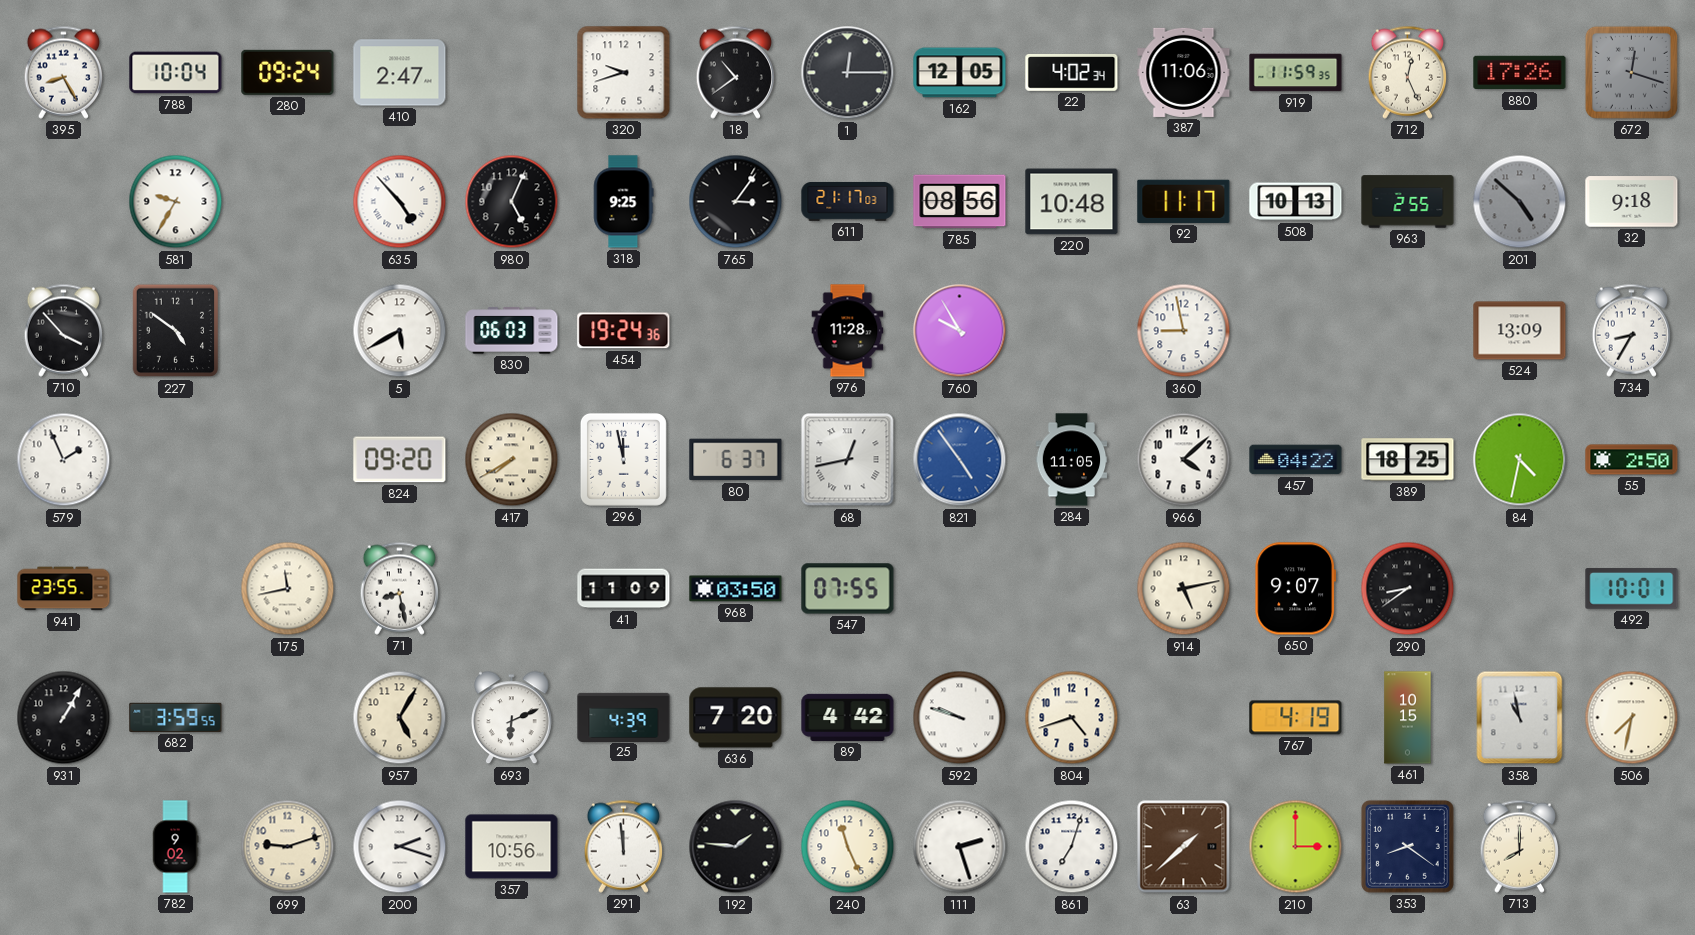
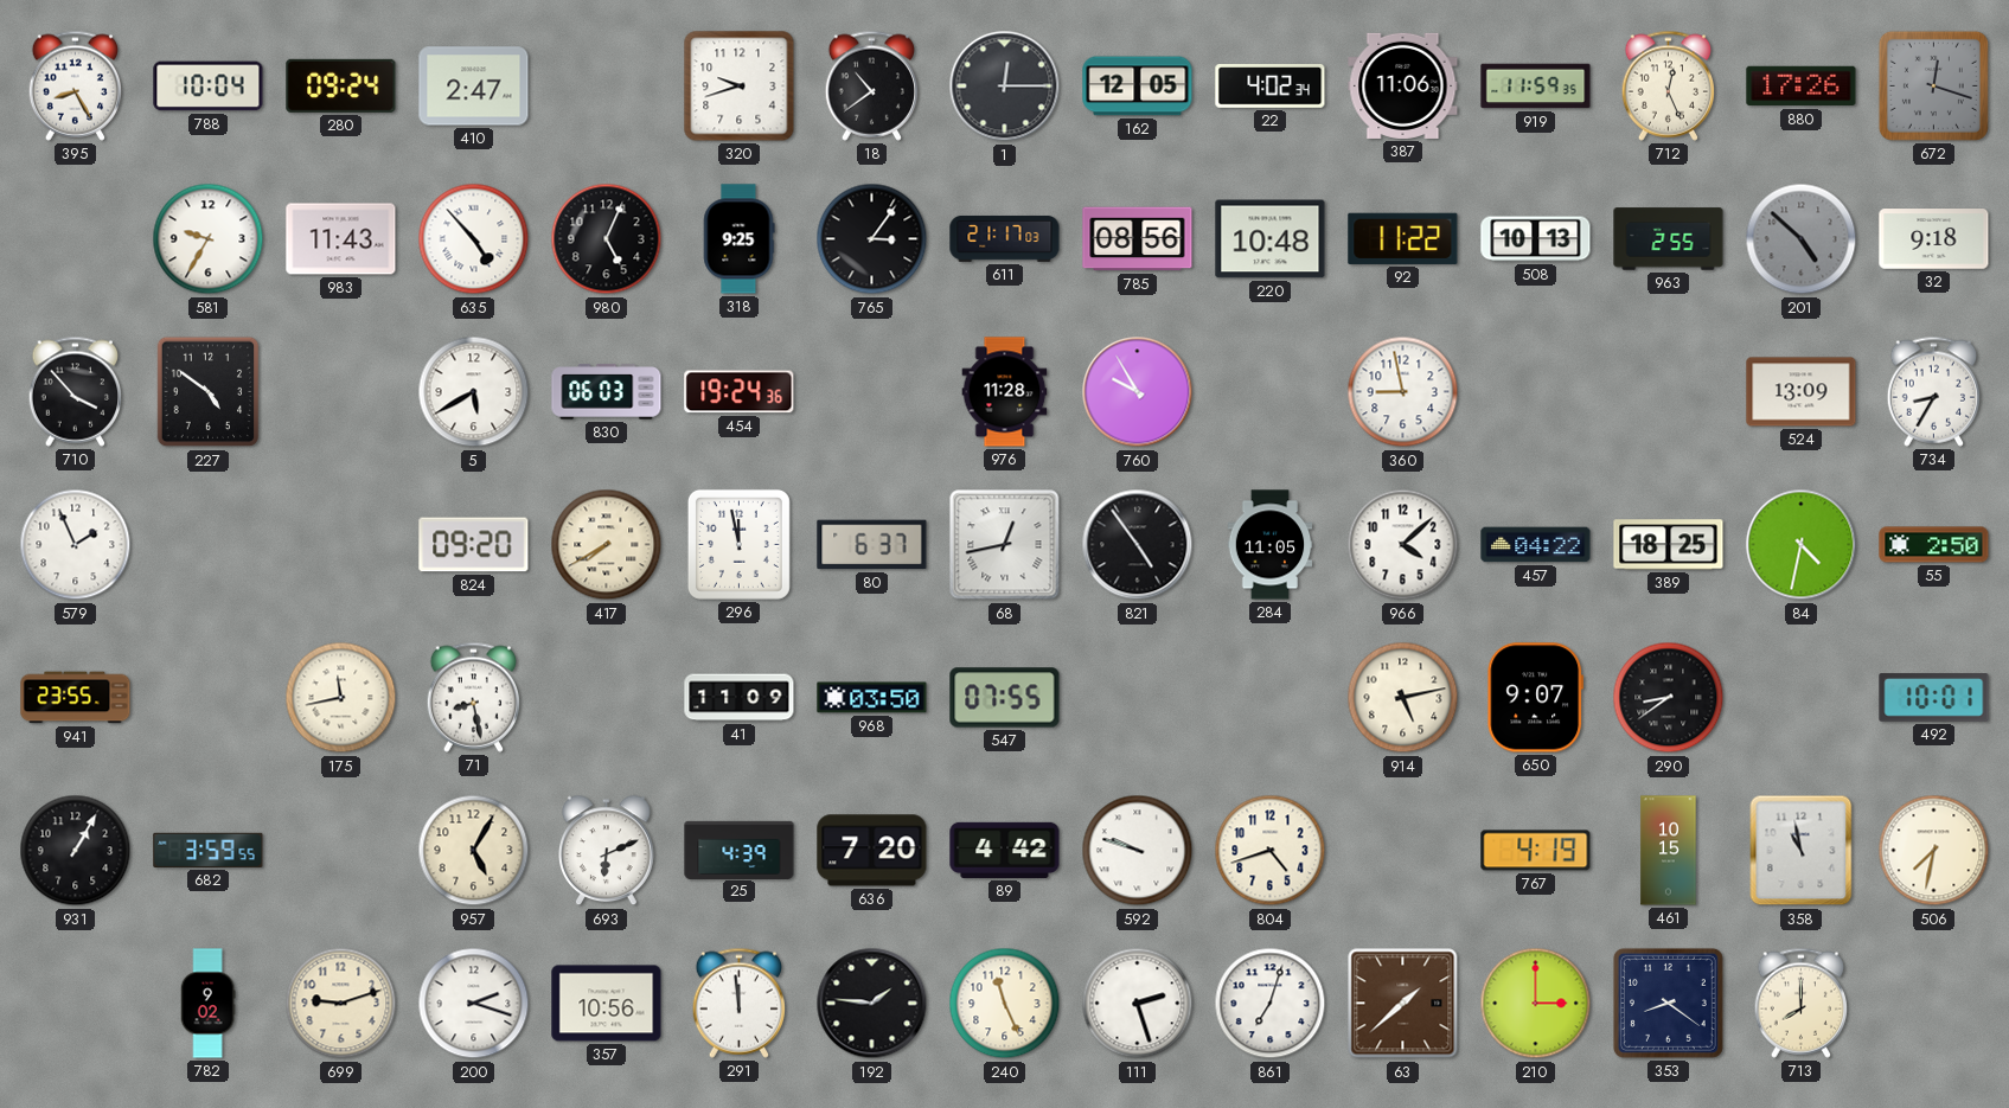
983: none -> 11:43 (341, 239)
92: 11:17 -> 11:22 (1403, 238)
821 dial: blue -> black (1138, 545)
